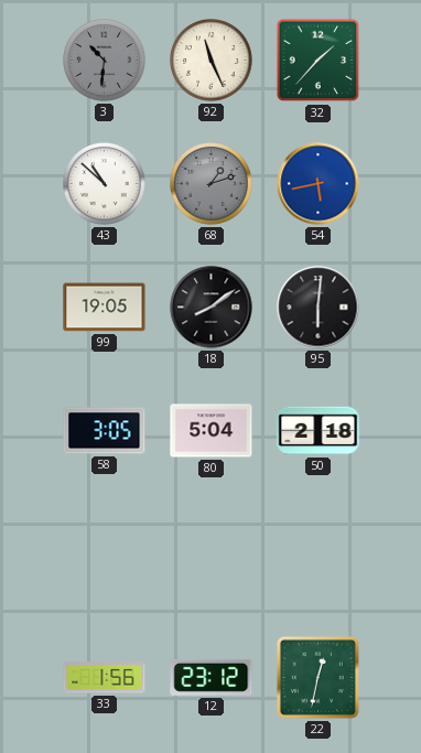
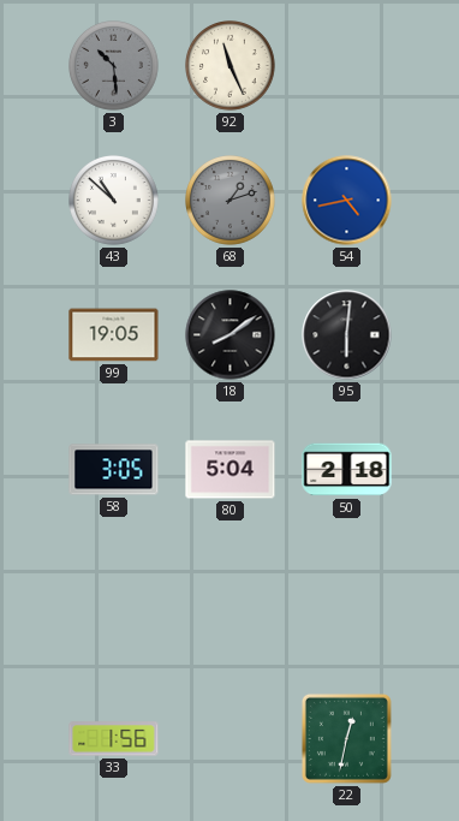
3: 10:31 -> 10:29 (114, 66)
32: 1:37 -> none (319, 61)
54: 5:43 -> 4:43 (347, 201)
12: 23:12 -> none (212, 677)
